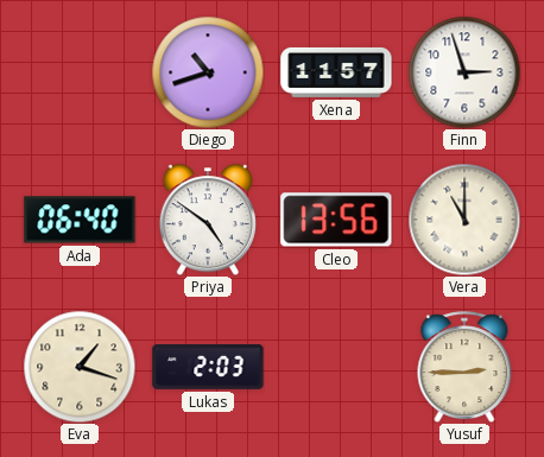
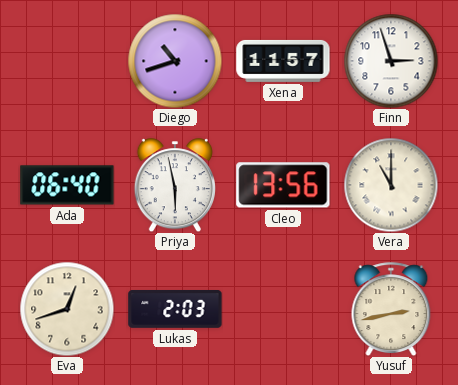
Priya: 4:51 -> 5:58 (175, 185)
Eva: 1:18 -> 12:42 (67, 309)
Yusuf: 2:45 -> 2:43 (391, 309)
